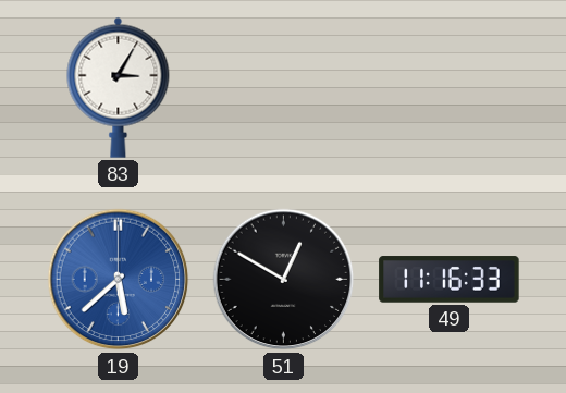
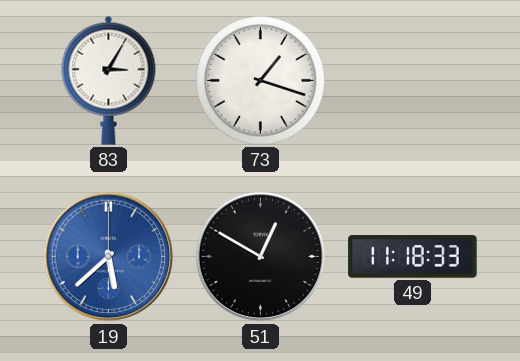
73: none -> 1:18 (261, 81)
49: 11:16 -> 11:18 (413, 257)
